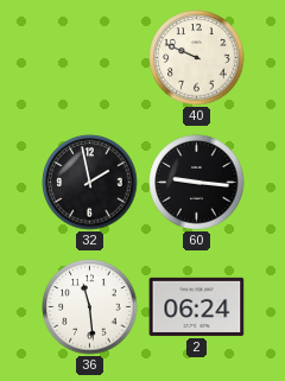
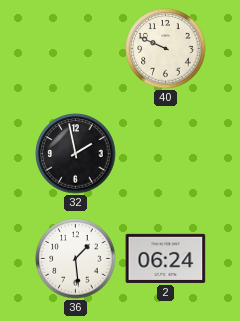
60: 9:16 -> none (197, 183)
36: 11:29 -> 1:29 (76, 259)
